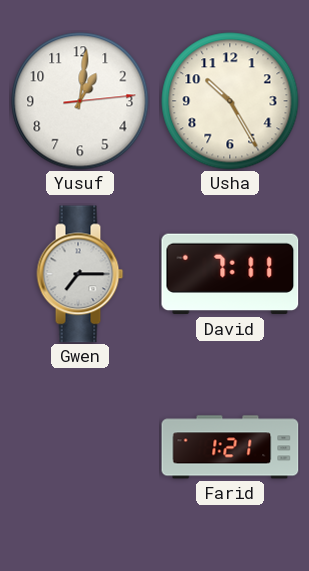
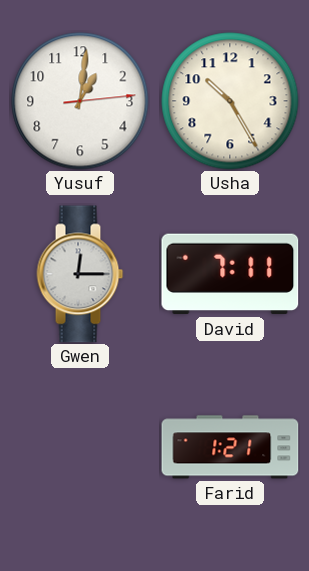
Gwen: 7:15 -> 12:15 (80, 274)
